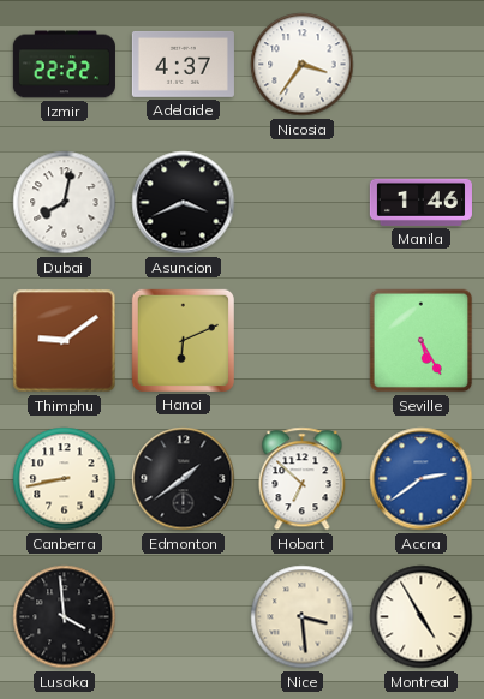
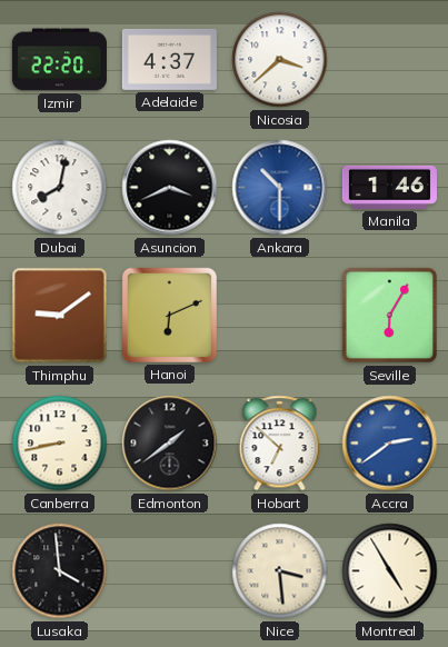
Izmir: 22:22 -> 22:20 (59, 60)
Nicosia: 3:36 -> 3:38 (280, 60)
Ankara: none -> 10:30 (280, 188)
Seville: 5:25 -> 6:05 (390, 316)
